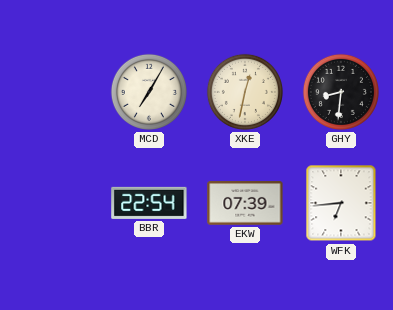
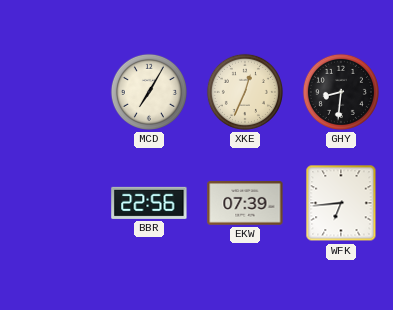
XKE: 12:32 -> 12:34 (245, 92)
BBR: 22:54 -> 22:56 (149, 203)
